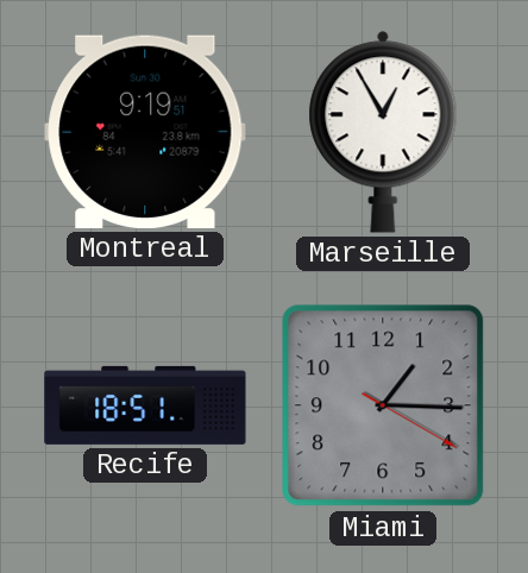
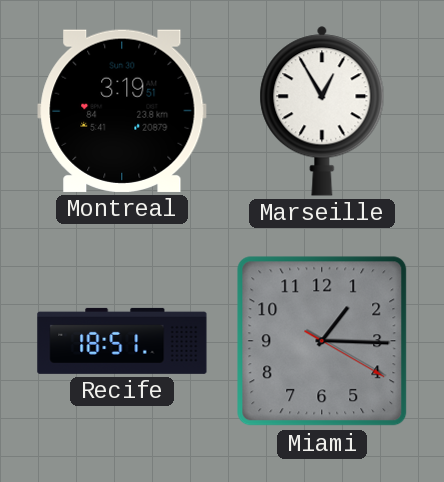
Montreal: 9:19 -> 3:19 (122, 111)
